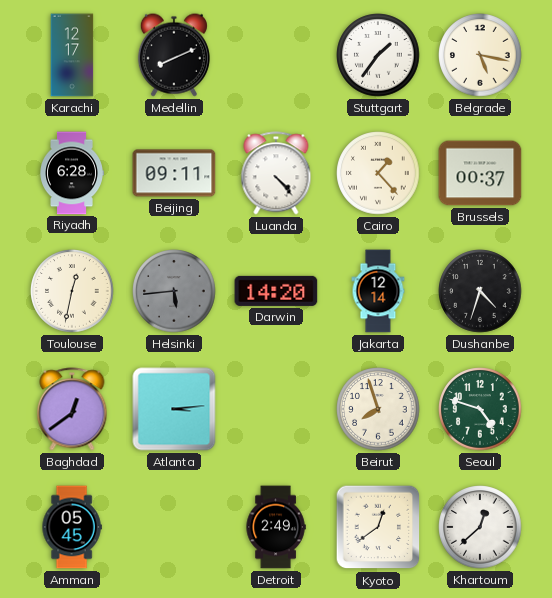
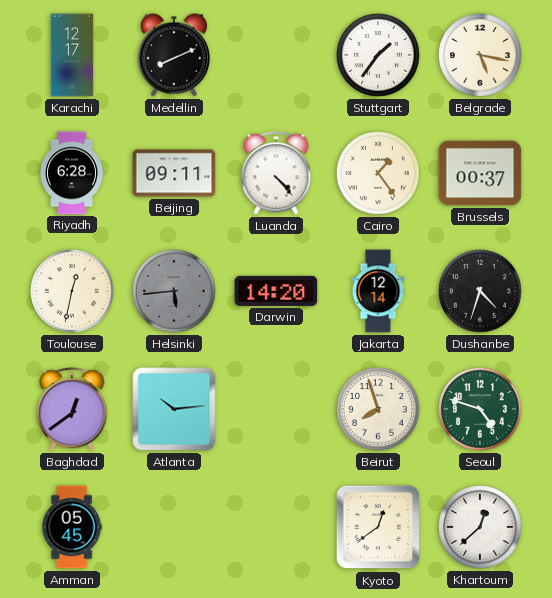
Cairo: 1:23 -> 1:24 (378, 173)
Atlanta: 3:14 -> 10:14 (174, 409)
Detroit: 2:49 -> none (276, 527)
